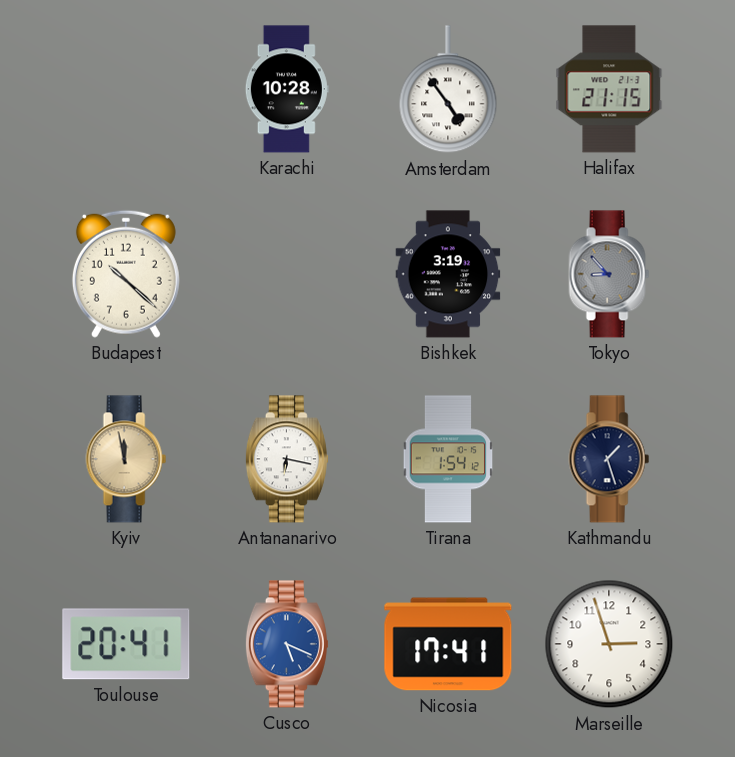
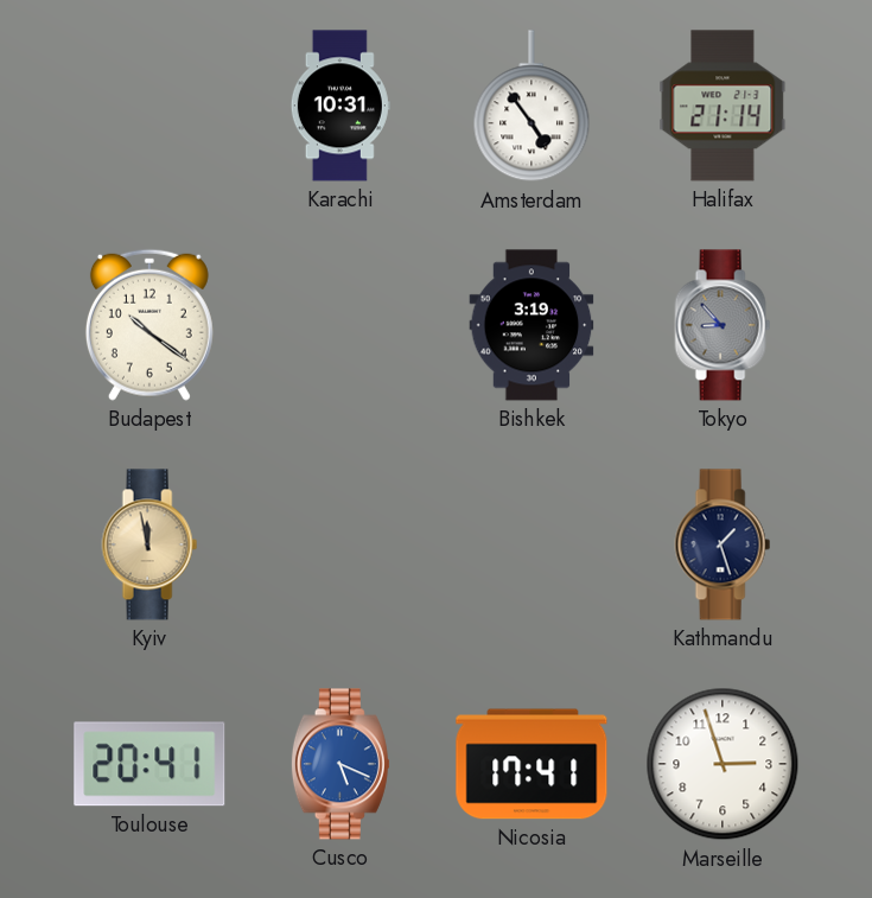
Karachi: 10:28 -> 10:31 (340, 106)
Halifax: 21:15 -> 21:14 (723, 106)
Budapest: 10:22 -> 10:21 (149, 325)
Antananarivo: 6:17 -> none (287, 459)
Tirana: 1:54 -> none (448, 459)
